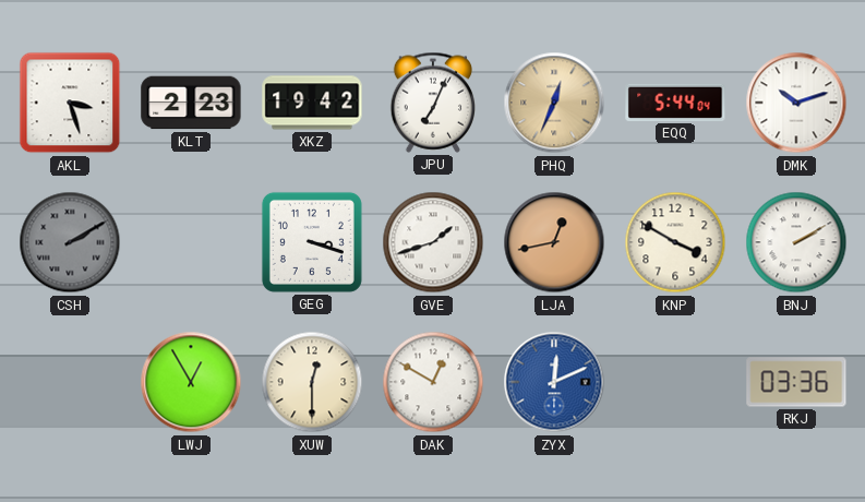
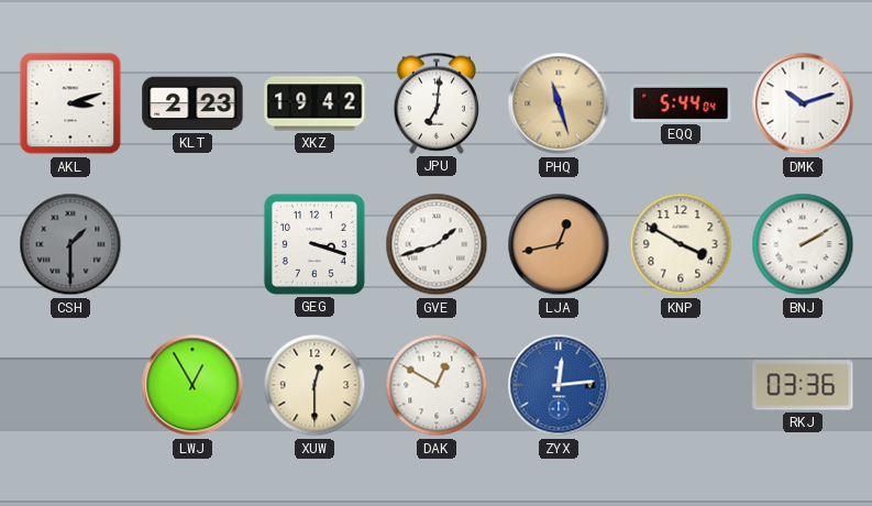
AKL: 3:27 -> 3:12 (70, 103)
JPU: 7:04 -> 7:01 (437, 103)
PHQ: 12:34 -> 11:27 (559, 103)
CSH: 2:10 -> 1:30 (70, 244)
ZYX: 12:11 -> 12:14 (559, 385)
